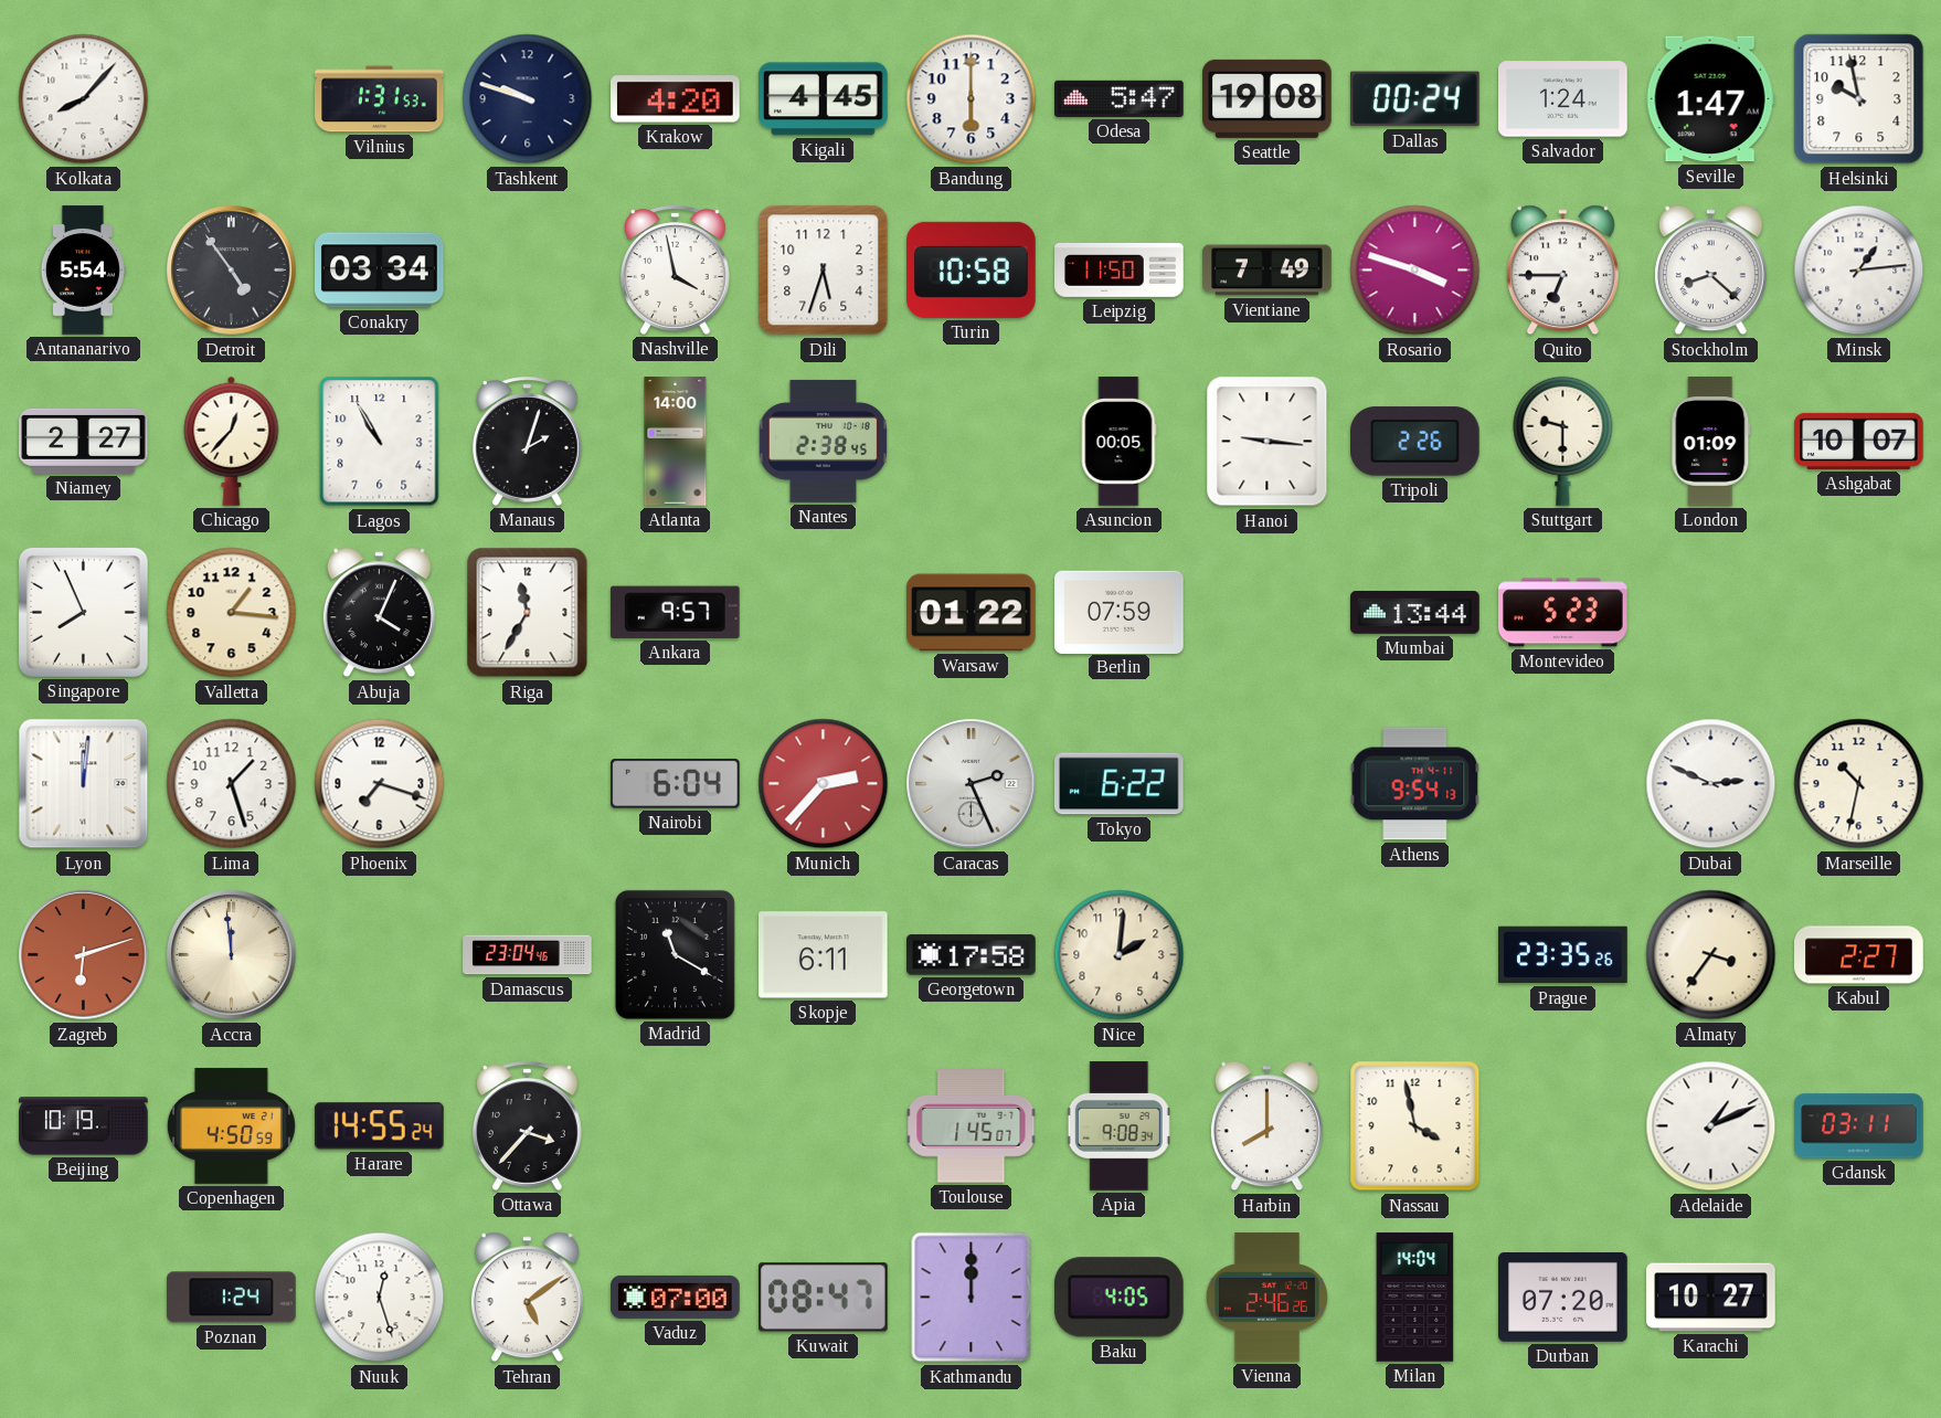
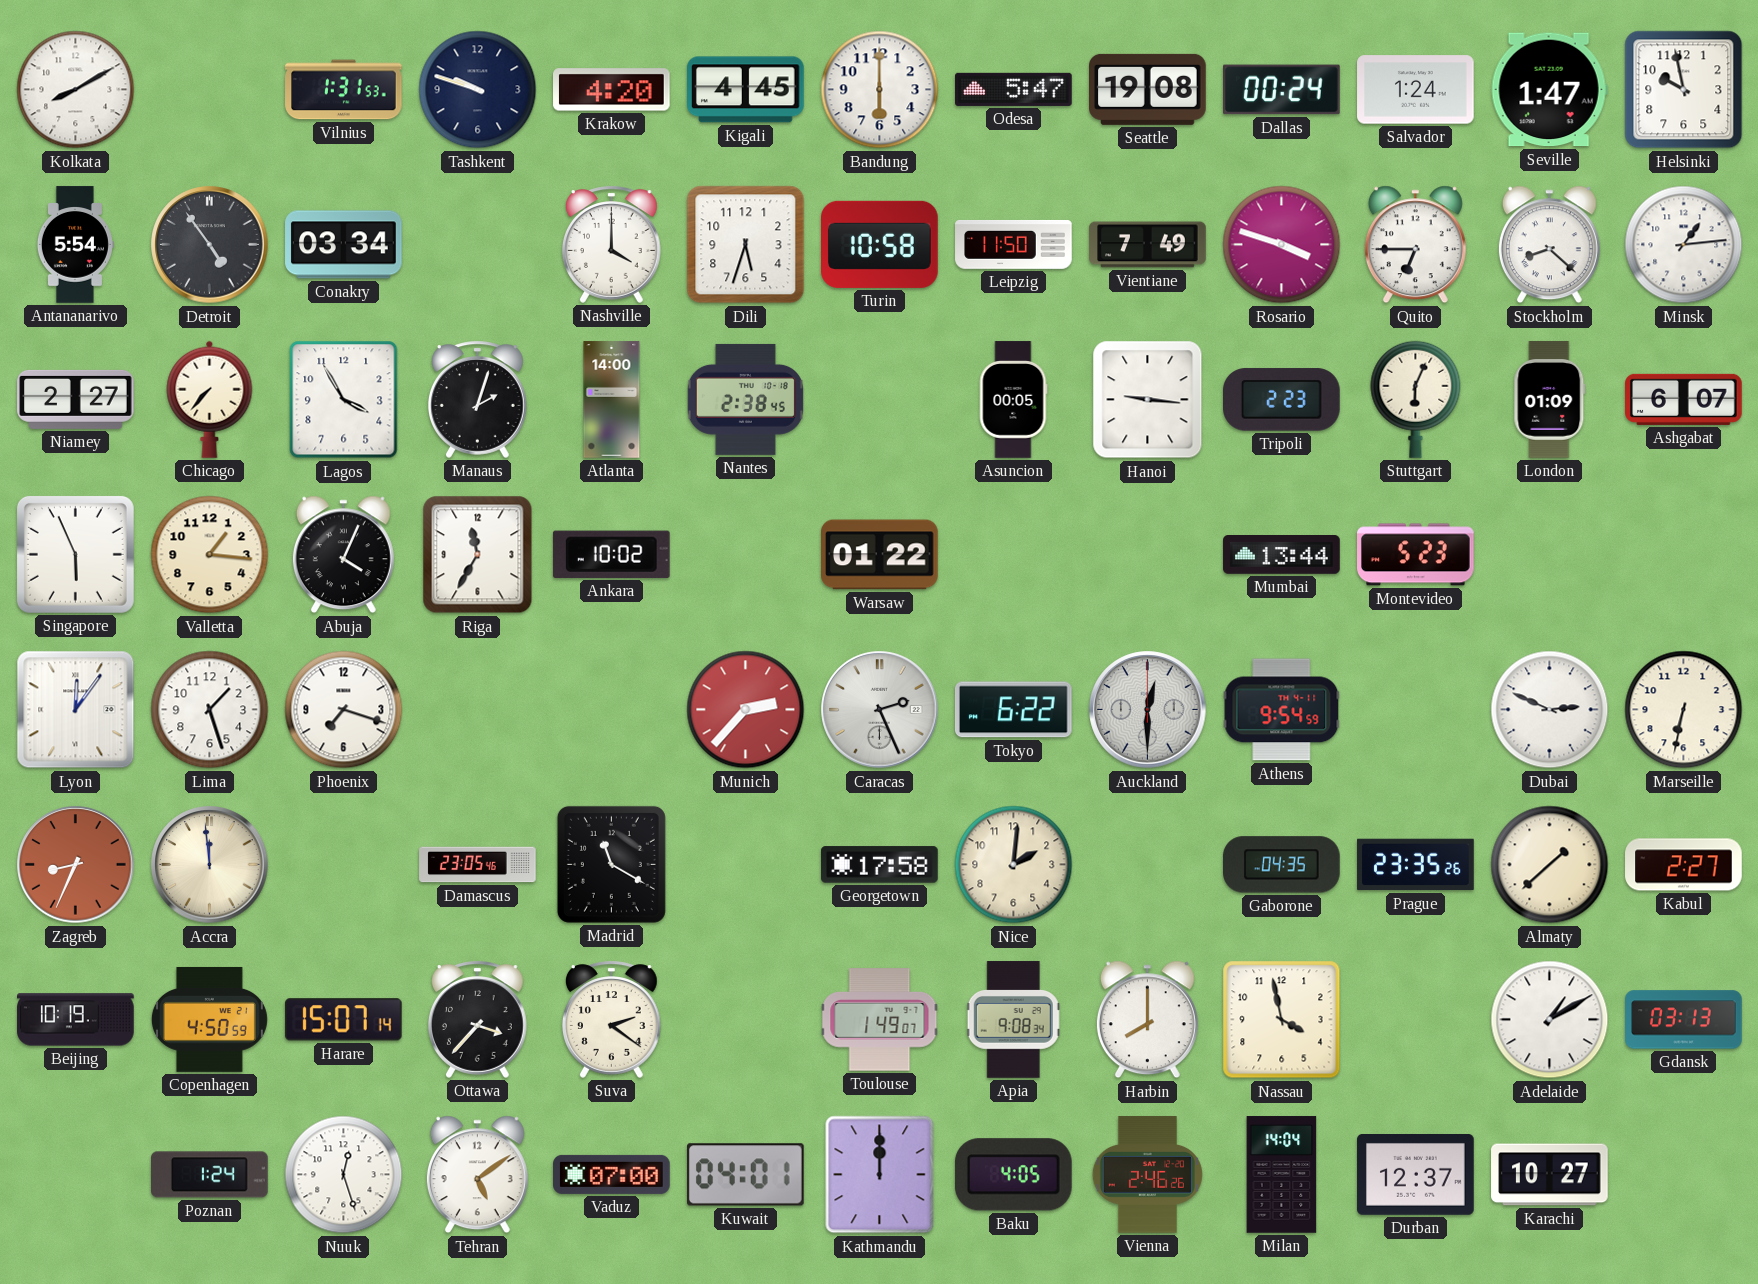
Kolkata: 8:07 -> 8:10 (76, 90)
Nashville: 3:58 -> 4:00 (611, 244)
Chicago: 12:37 -> 7:37 (210, 399)
Lagos: 10:55 -> 3:55 (344, 400)
Tripoli: 2:26 -> 2:23 (1282, 400)
Stuttgart: 9:30 -> 6:04 (1416, 399)
Ashgabat: 10:07 -> 6:07 (1684, 399)
Singapore: 7:56 -> 5:56 (75, 554)
Ankara: 9:57 -> 10:02 (611, 554)
Berlin: 07:59 -> none (1120, 612)
Lyon: 12:01 -> 12:06 (76, 710)
Nairobi: 6:04 -> none (675, 784)
Auckland: none -> 12:30 (1148, 710)
Athens: 9:54:13 -> 9:54:59 (1282, 710)
Marseille: 10:32 -> 6:32 (1684, 710)
Zagreb: 6:12 -> 8:34 (76, 865)
Damascus: 23:04 -> 23:05 (478, 865)
Skopje: 6:11 -> none (824, 955)
Gaborone: none -> 04:35 (1282, 865)
Almaty: 3:36 -> 1:38 (1550, 865)
Harare: 14:55 -> 15:07 (343, 1020)
Suva: none -> 2:21 (611, 1019)
Toulouse: 1:45 -> 1:49 (880, 1020)
Adelaide: 1:11 -> 1:10 (1550, 1020)
Gdansk: 03:11 -> 03:13 (1684, 1020)
Kuwait: 08:47 -> 04:01 (746, 1175)
Durban: 07:20 -> 12:37 (1416, 1175)
